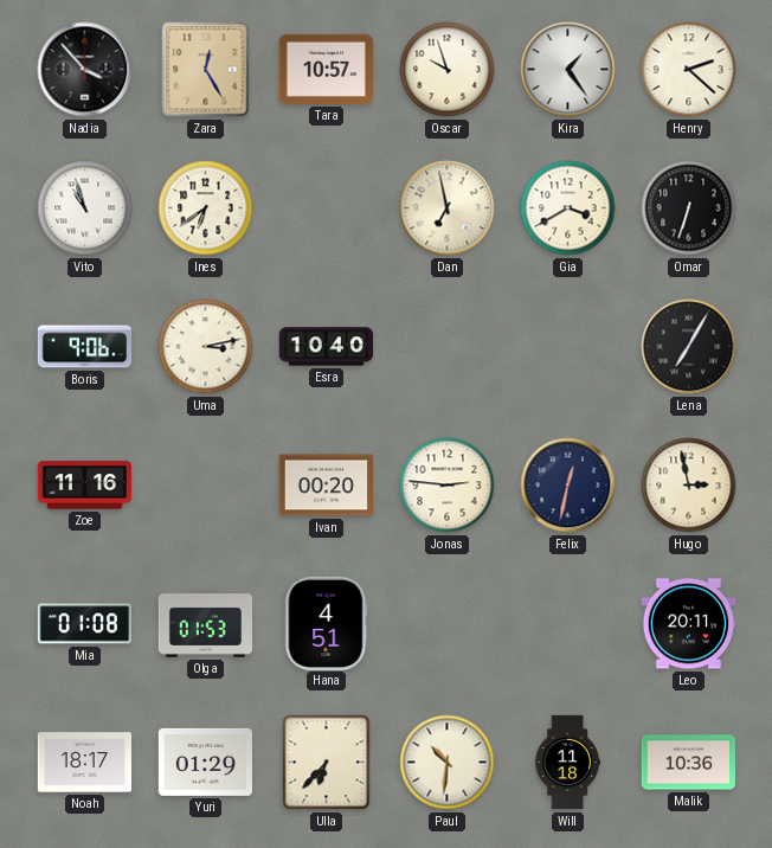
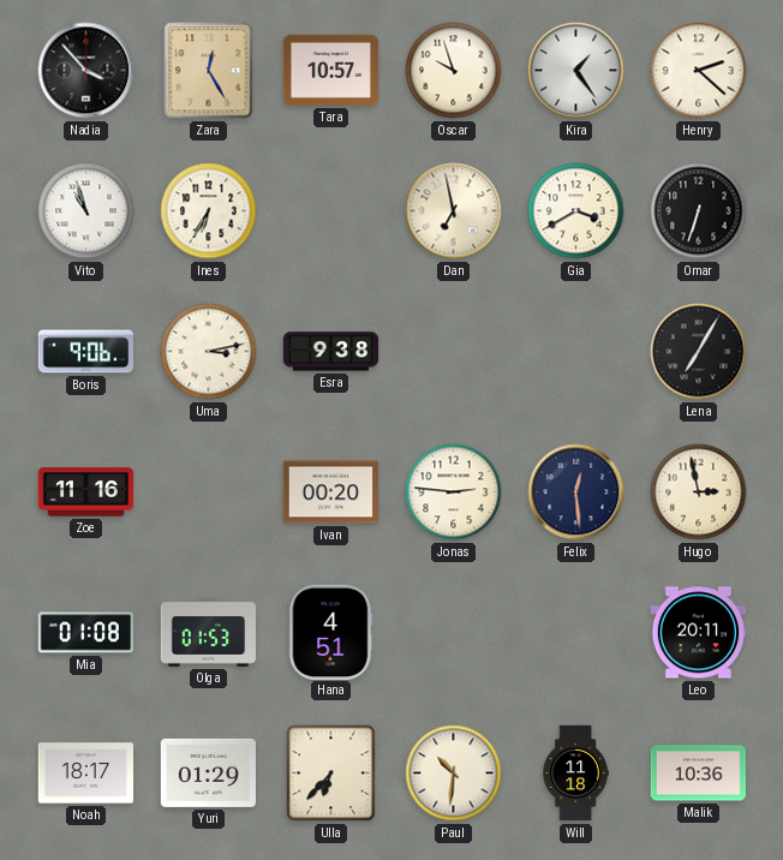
Ines: 6:39 -> 6:35 (209, 211)
Esra: 10:40 -> 9:38 (331, 352)
Felix: 12:32 -> 12:29 (576, 492)
